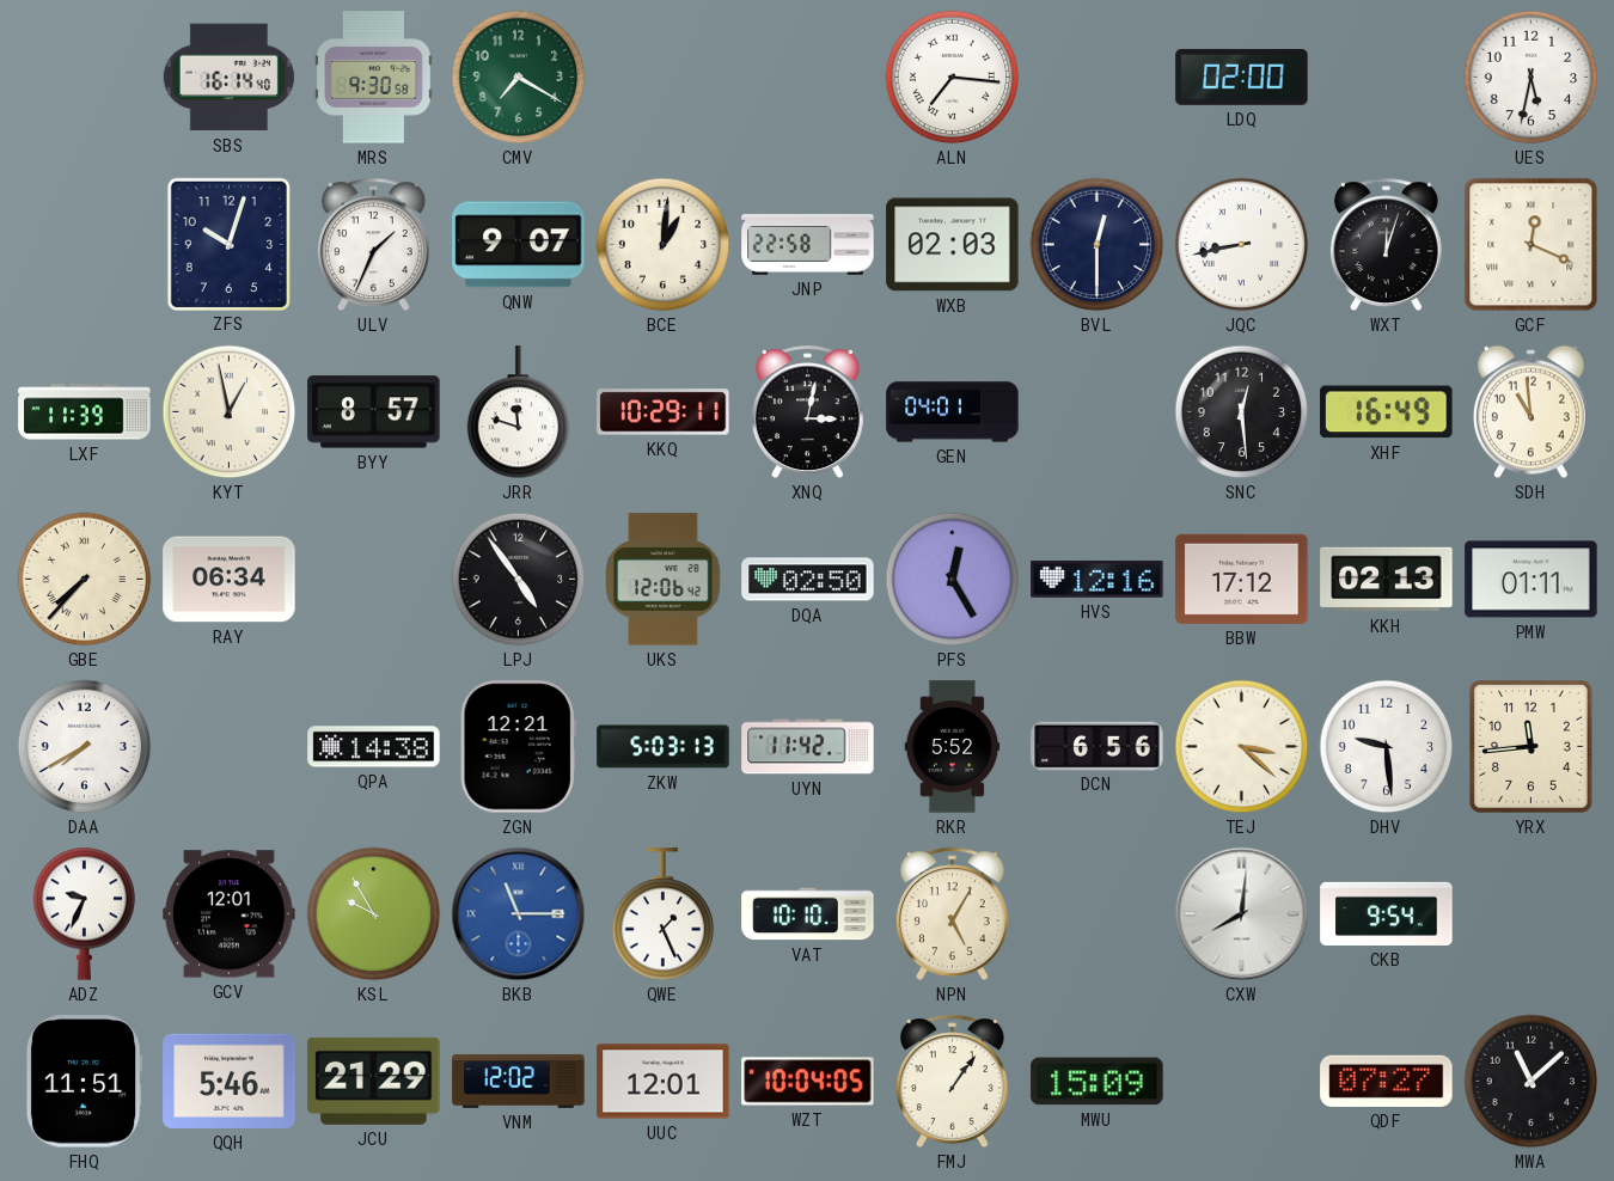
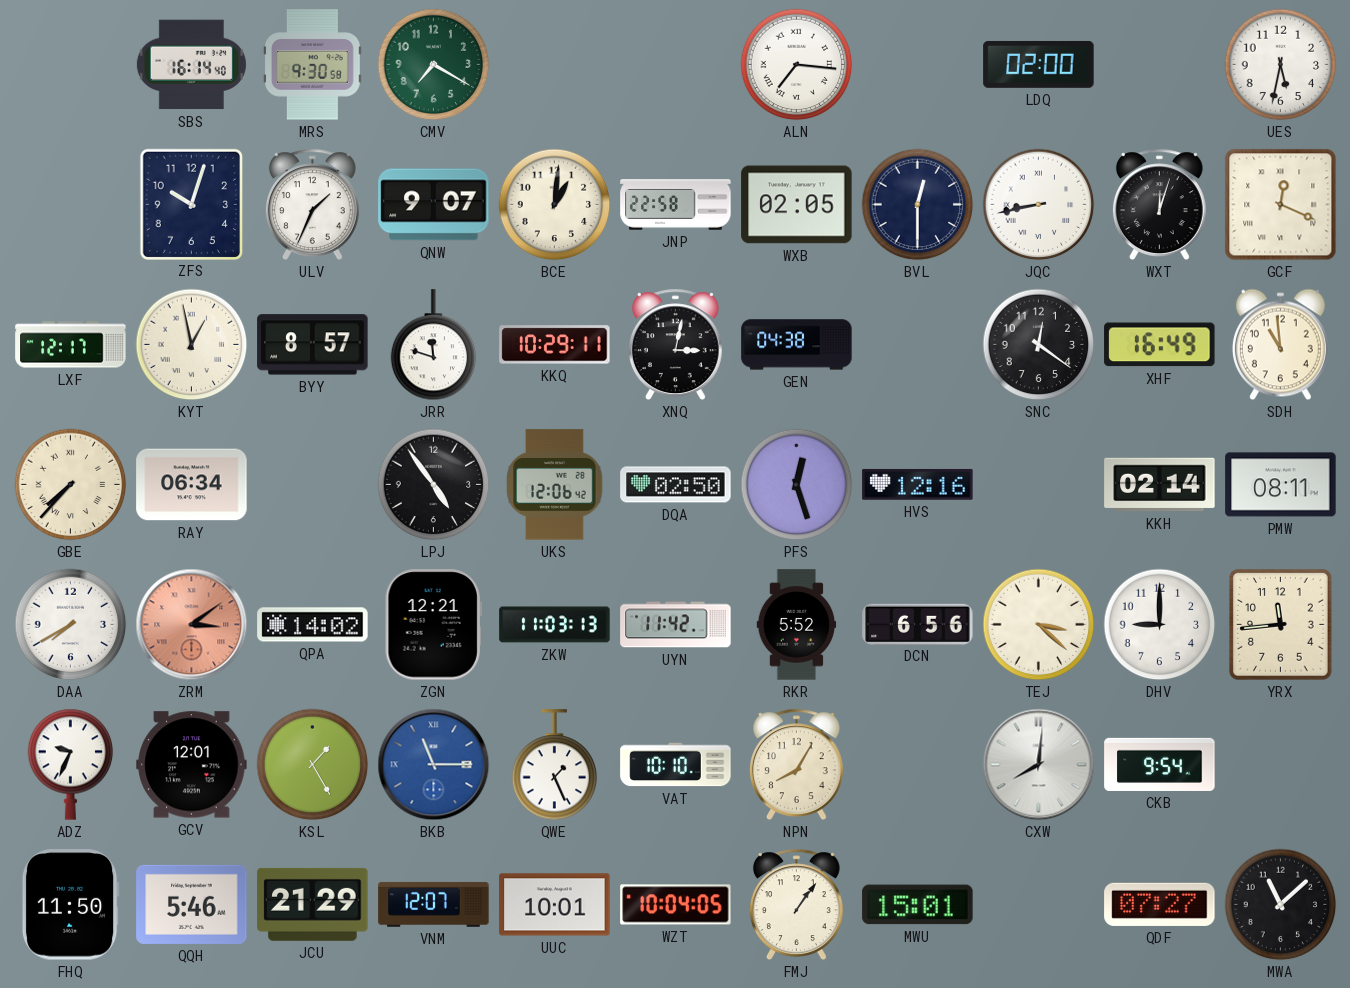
WXB: 02:03 -> 02:05 (797, 205)
LXF: 11:39 -> 12:17 (71, 345)
GEN: 04:01 -> 04:38 (797, 345)
SNC: 12:29 -> 12:21 (1039, 345)
PFS: 12:25 -> 12:27 (797, 485)
BBW: 17:12 -> none (1242, 579)
KKH: 02:13 -> 02:14 (1160, 485)
PMW: 01:11 -> 08:11 (1281, 485)
ZRM: none -> 3:09 (192, 625)
QPA: 14:38 -> 14:02 (313, 625)
ZKW: 5:03 -> 11:03 (555, 625)
DHV: 9:29 -> 9:00 (1160, 625)
KSL: 9:55 -> 1:25 (313, 765)
NPN: 5:05 -> 8:05 (796, 764)
FHQ: 11:51 -> 11:50 (70, 905)
VNM: 12:02 -> 12:07 (434, 904)
UUC: 12:01 -> 10:01 (555, 905)
MWU: 15:09 -> 15:01 (918, 905)
